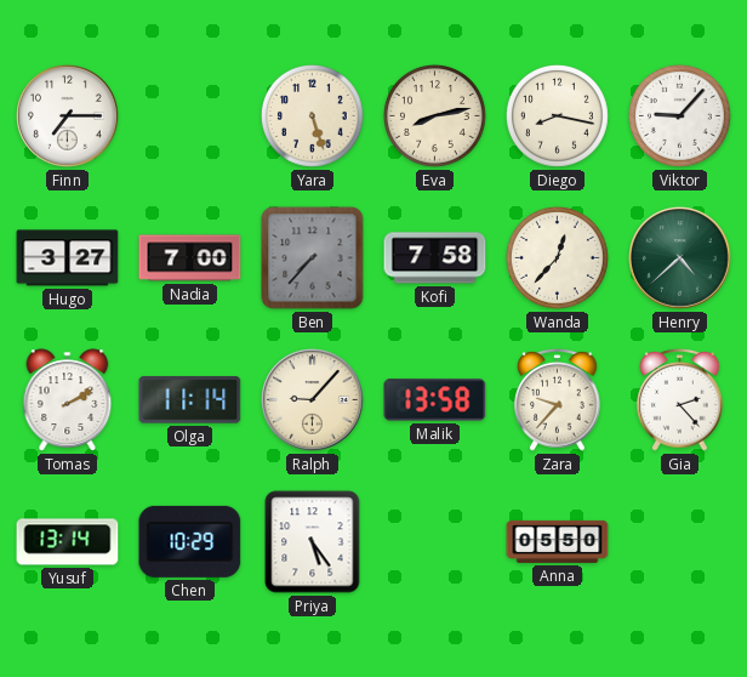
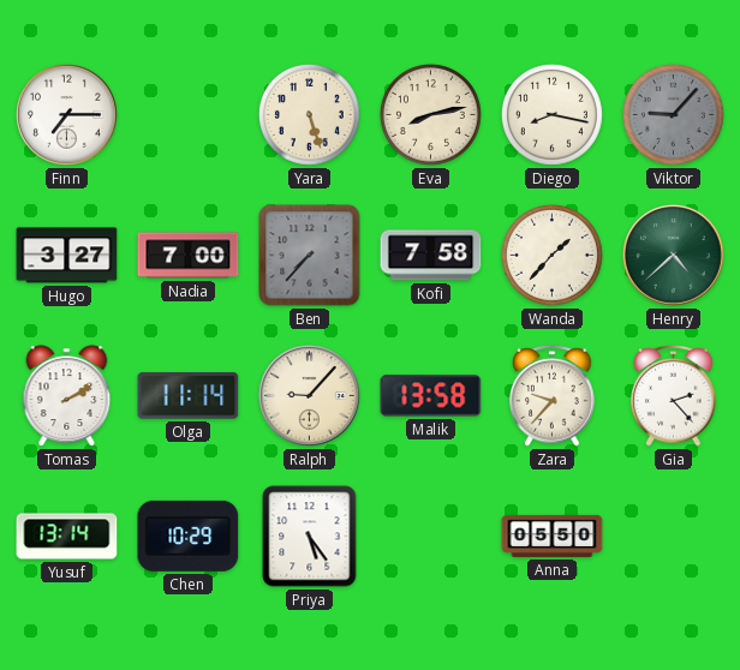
Viktor dial: white -> grey (673, 114)
Wanda: 12:37 -> 1:37 (551, 255)
